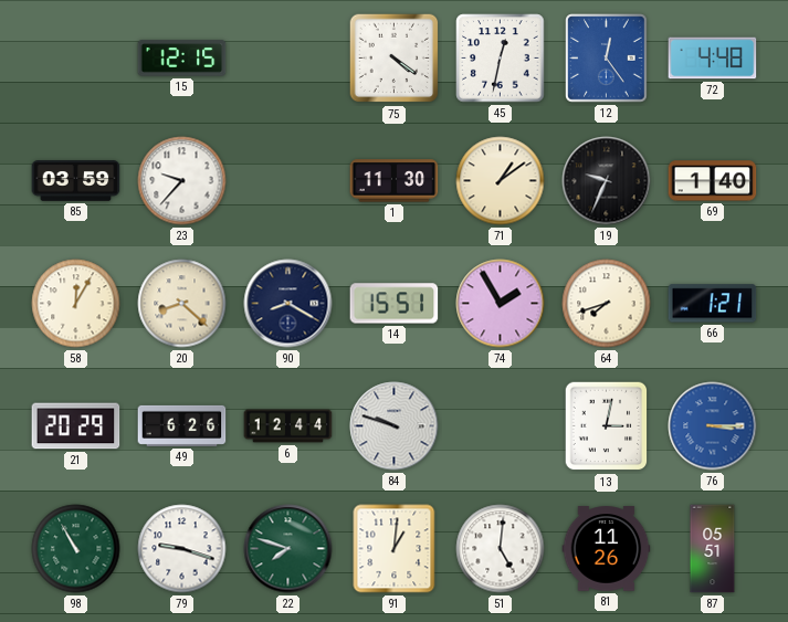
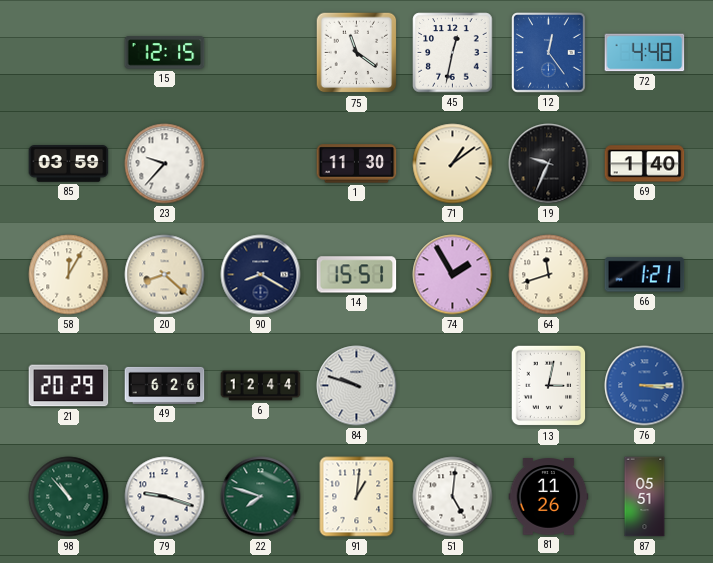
75: 4:21 -> 11:21 (357, 53)
64: 7:42 -> 11:42 (549, 275)
98: 10:55 -> 10:53 (69, 497)
